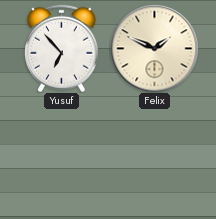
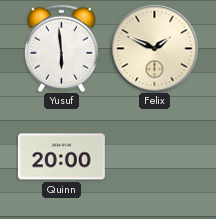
Yusuf: 6:53 -> 5:59 (61, 48)
Quinn: none -> 20:00 (61, 157)
